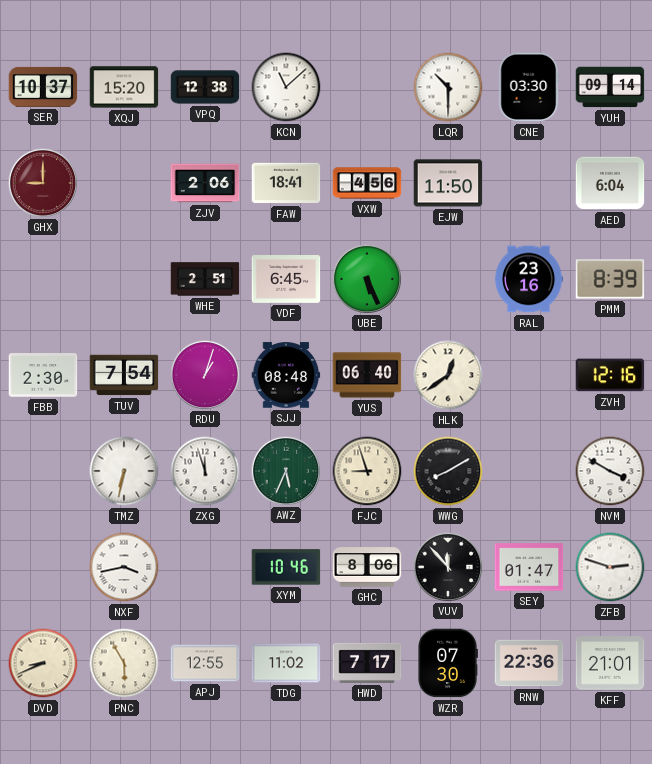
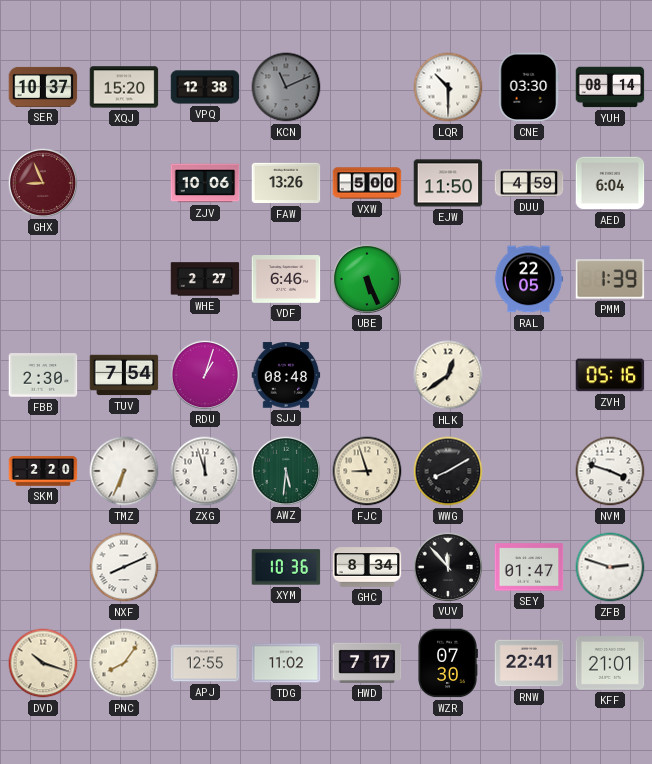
KCN: 11:08 -> 11:11 (286, 87)
KCN dial: white -> grey (286, 87)
YUH: 09:14 -> 08:14 (610, 87)
GHX: 9:00 -> 8:56 (42, 182)
ZJV: 2:06 -> 10:06 (205, 183)
FAW: 18:41 -> 13:26 (286, 183)
VXW: 4:56 -> 5:00 (367, 183)
DUU: none -> 4:59 (529, 183)
WHE: 2:51 -> 2:27 (205, 279)
VDF: 6:45 -> 6:46 (286, 280)
RAL: 23:16 -> 22:05 (529, 279)
PMM: 8:39 -> 1:39 (610, 279)
YUS: 06:40 -> none (367, 375)
ZVH: 12:16 -> 05:16 (610, 375)
SKM: none -> 2:20 (43, 471)
TMZ: 6:32 -> 6:34 (124, 471)
AWZ: 5:34 -> 5:31 (285, 470)
NVM: 3:50 -> 3:48 (610, 471)
NXF: 3:43 -> 8:11 (124, 567)
XYM: 10:46 -> 10:36 (286, 567)
GHC: 8:06 -> 8:34 (367, 567)
DVD: 8:41 -> 10:18 (43, 663)
PNC: 5:55 -> 8:06 (124, 663)
RNW: 22:36 -> 22:41 (529, 663)
